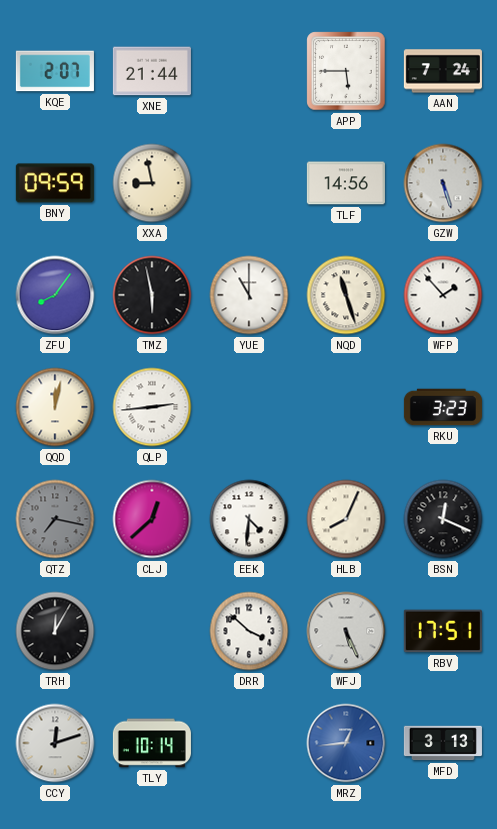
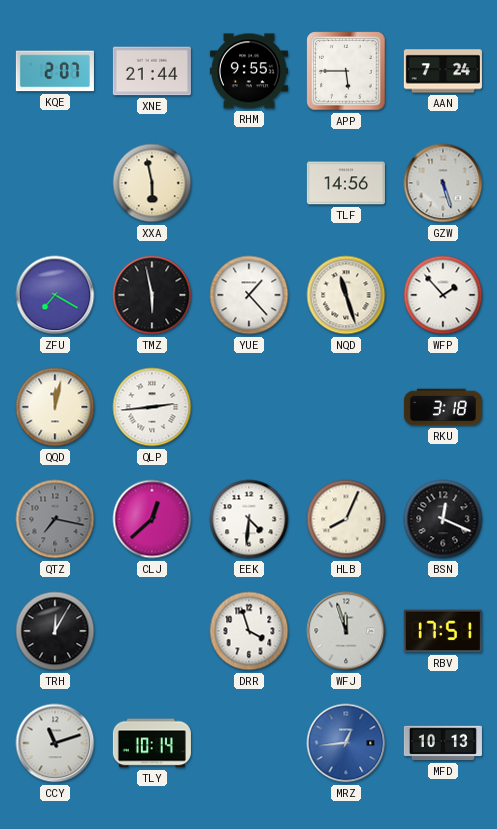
RHM: none -> 9:55 (249, 71)
BNY: 09:59 -> none (55, 183)
XXA: 8:58 -> 5:58 (152, 183)
ZFU: 8:06 -> 7:20 (55, 295)
YUE: 11:00 -> 1:23 (249, 295)
RKU: 3:23 -> 3:18 (443, 407)
DRR: 3:52 -> 3:57 (249, 631)
WFJ: 5:26 -> 11:57 (346, 631)
CCY: 12:12 -> 11:12 (55, 743)
MFD: 3:13 -> 10:13 (443, 743)
